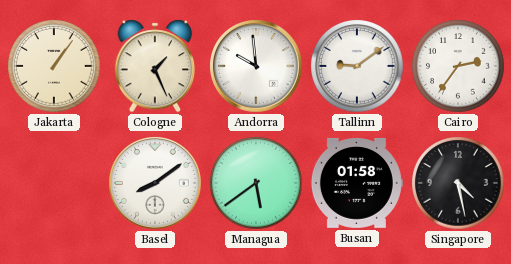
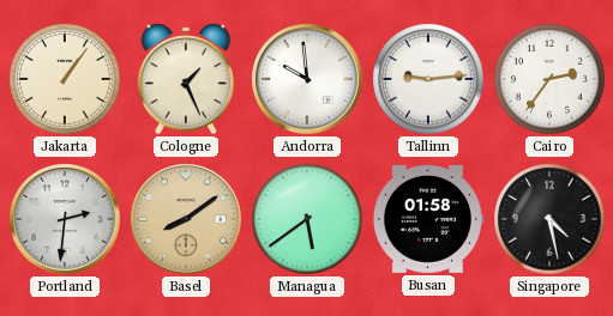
Tallinn: 9:09 -> 9:14 (428, 79)
Portland: none -> 2:31 (66, 220)
Basel dial: white -> champagne (187, 220)
